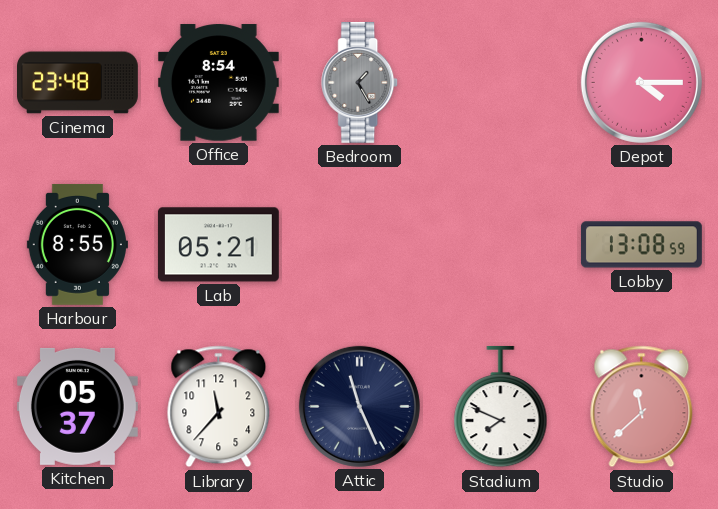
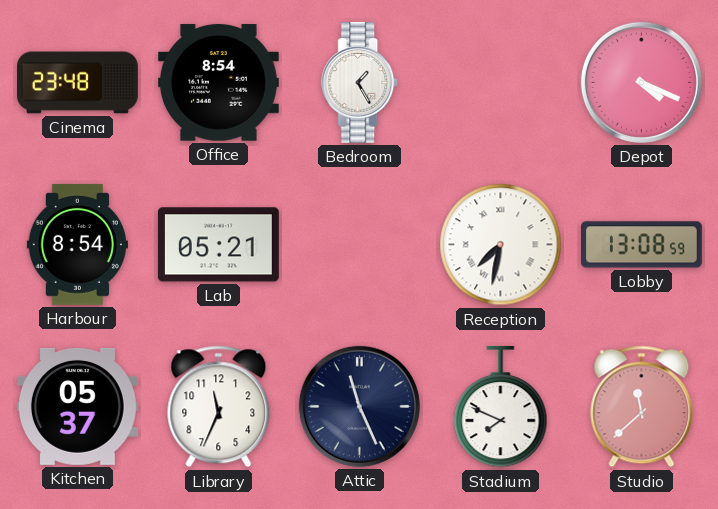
Bedroom dial: grey -> white (360, 82)
Depot: 4:15 -> 4:19 (641, 82)
Harbour: 8:55 -> 8:54 (77, 244)
Reception: none -> 7:32 (501, 245)
Library: 11:37 -> 11:34 (219, 407)
